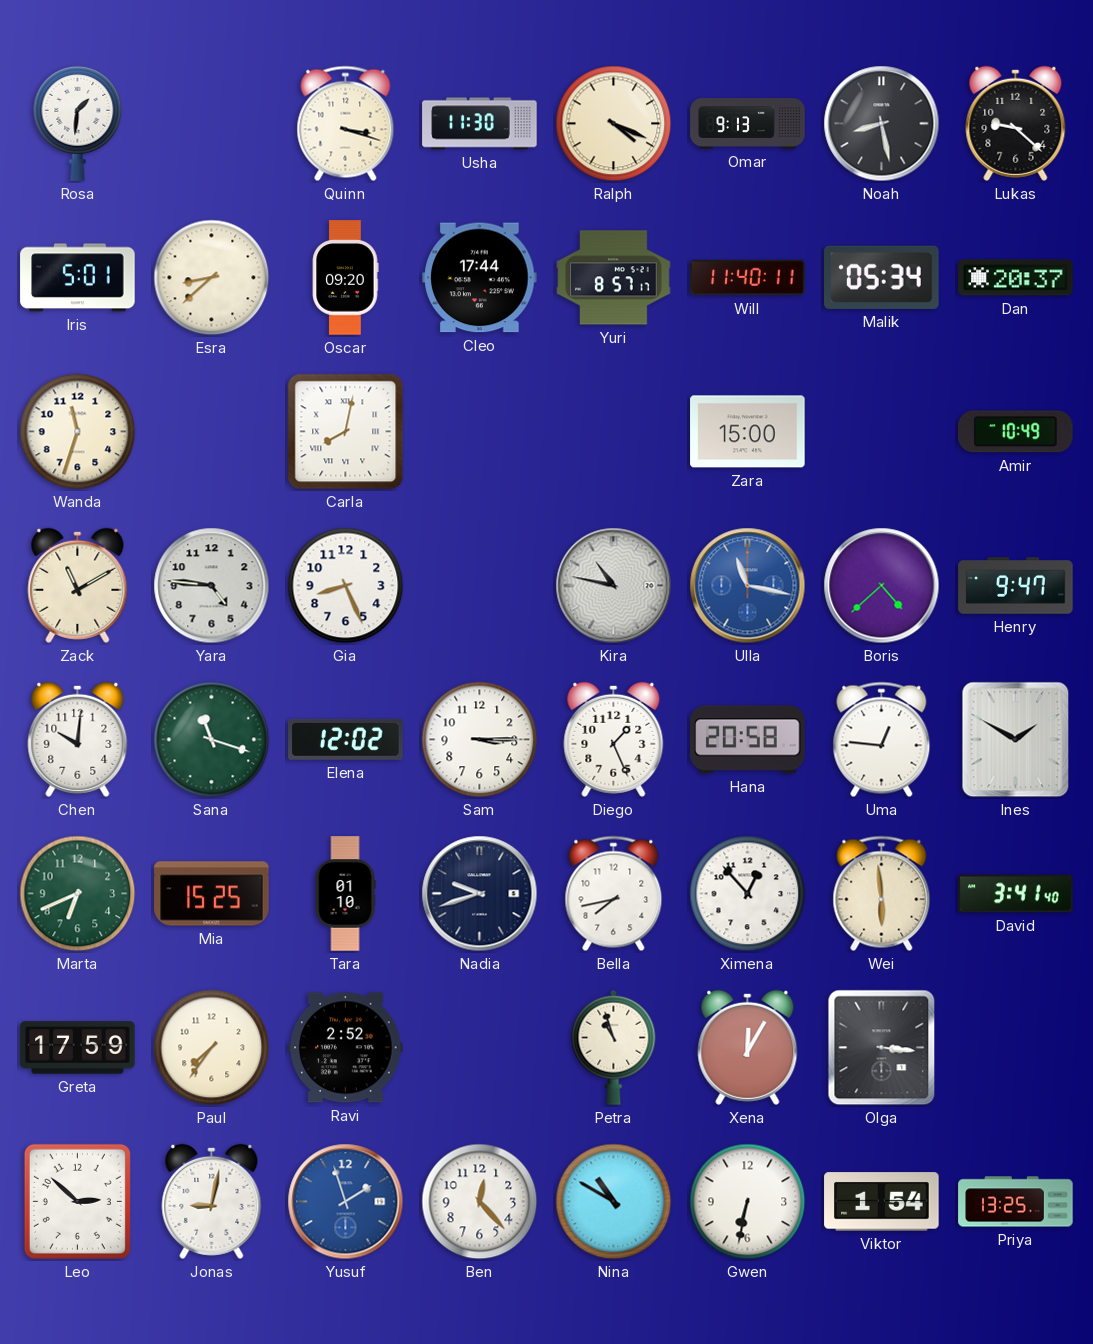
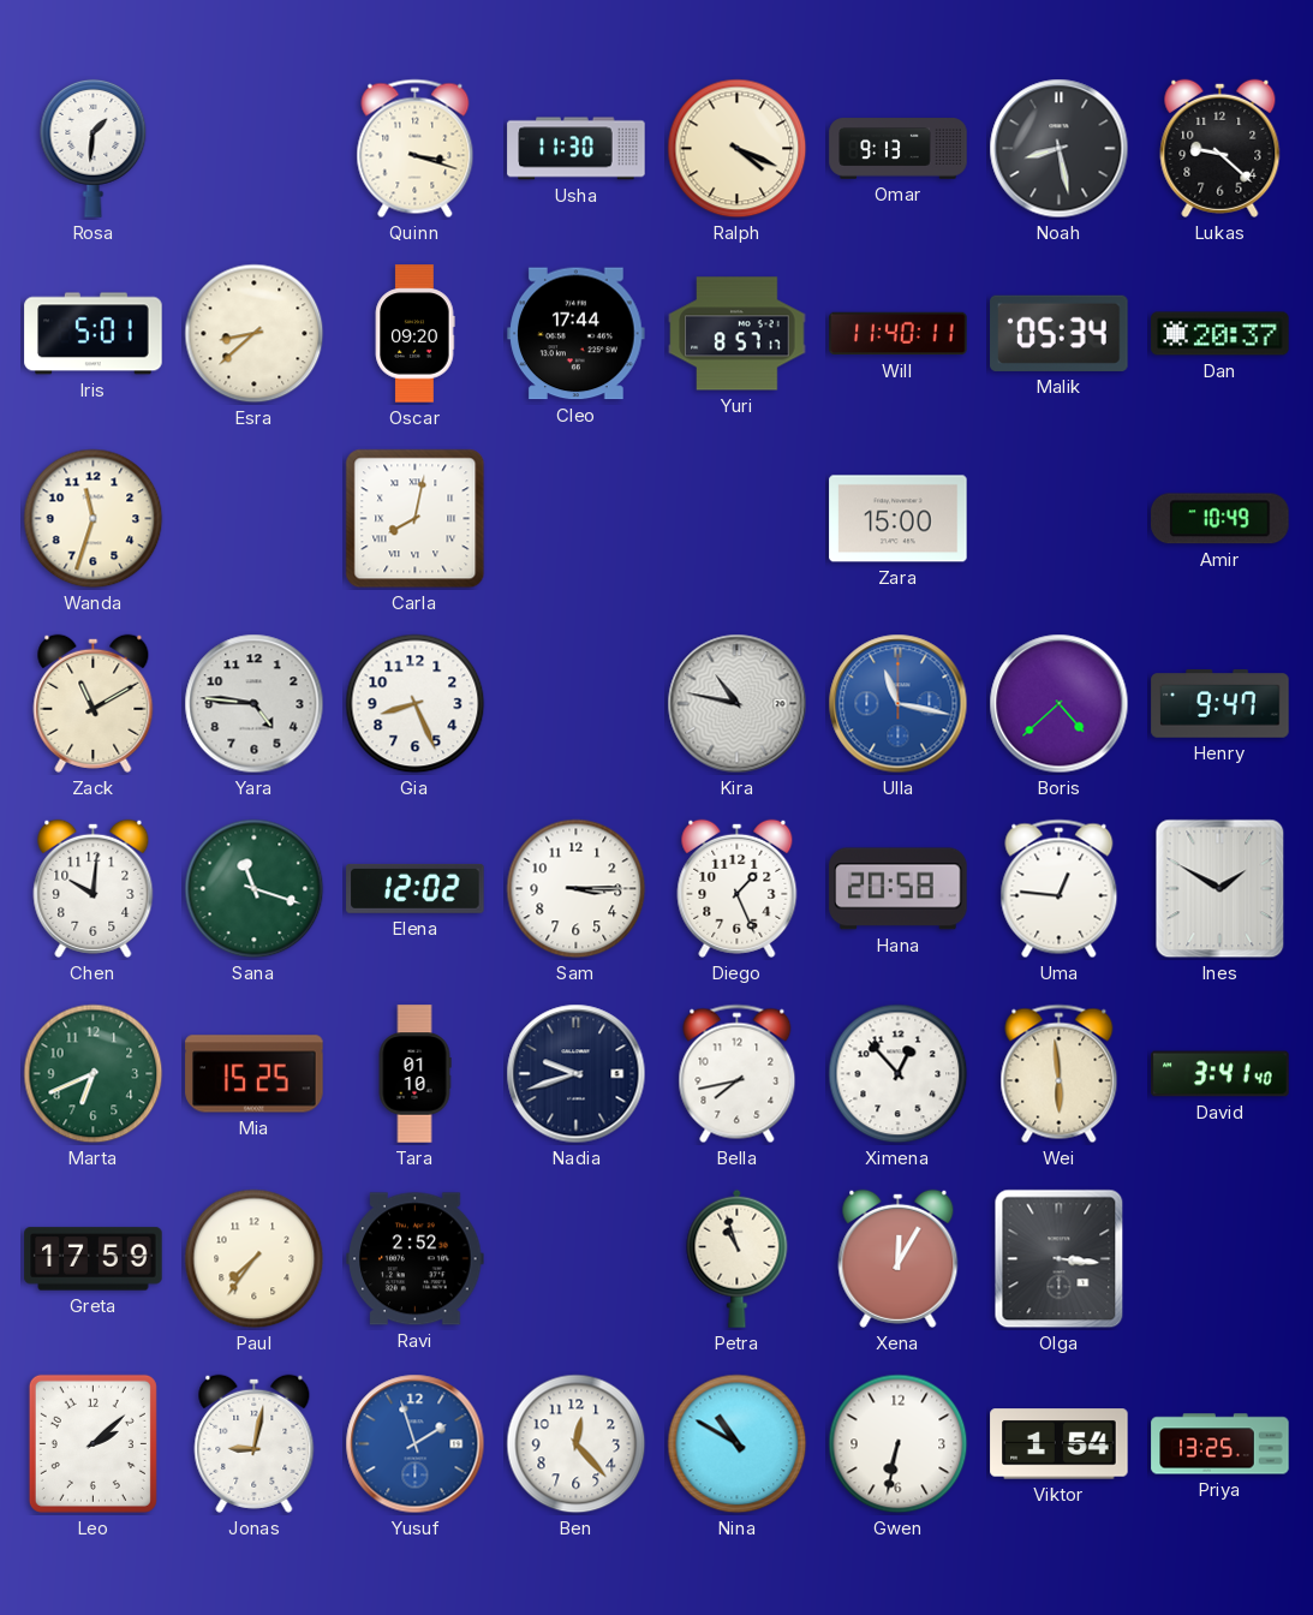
Leo: 2:52 -> 2:08 (92, 1443)
